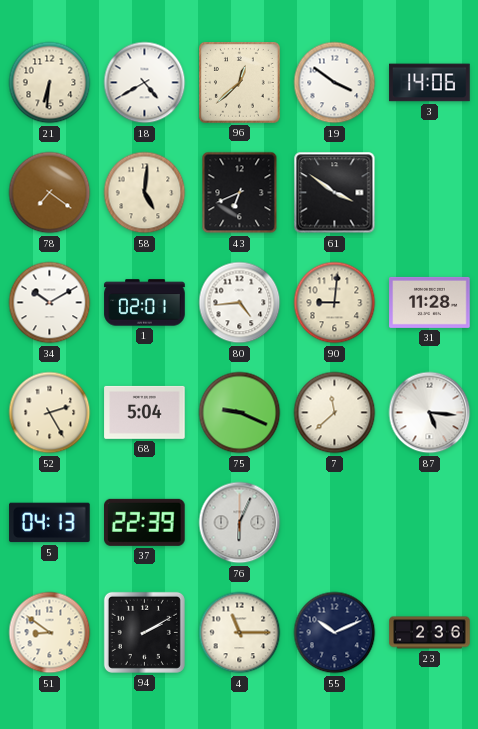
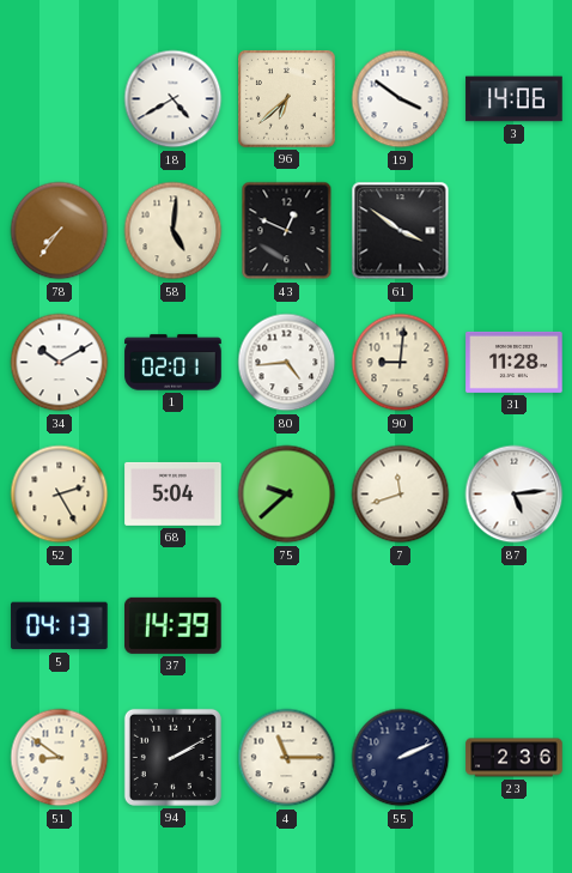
21: 6:31 -> none (50, 83)
96: 12:38 -> 6:38 (287, 99)
78: 7:21 -> 7:36 (60, 231)
43: 6:41 -> 12:49 (287, 231)
75: 9:19 -> 9:38 (287, 495)
7: 11:38 -> 11:42 (401, 495)
87: 5:16 -> 5:14 (515, 495)
37: 22:39 -> 14:39 (174, 625)
76: 6:04 -> none (240, 523)
55: 10:11 -> 2:11 (401, 758)
